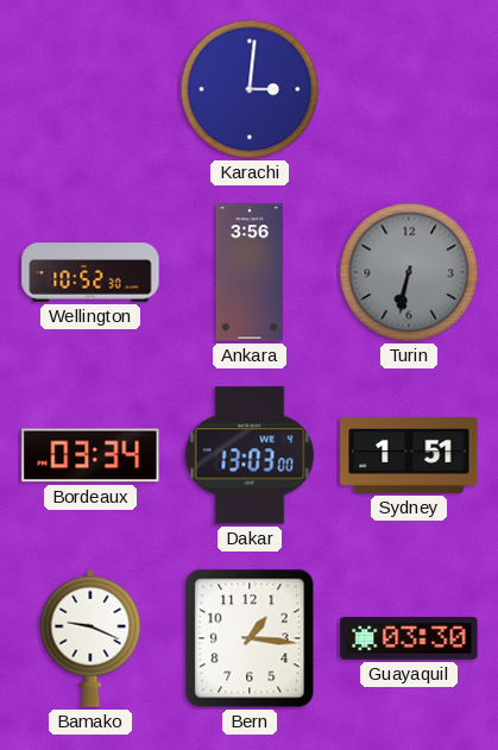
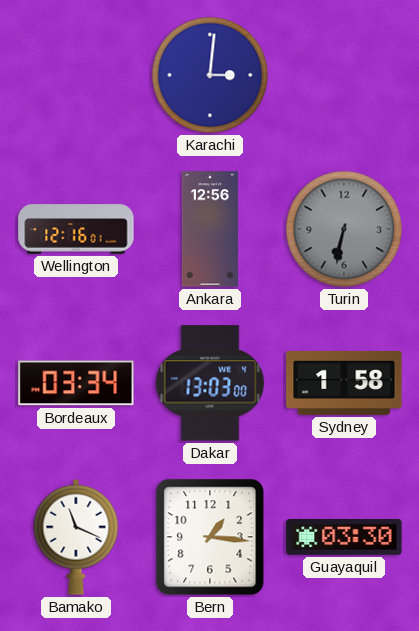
Wellington: 10:52 -> 12:16 (76, 229)
Ankara: 3:56 -> 12:56 (210, 229)
Sydney: 1:51 -> 1:58 (344, 383)
Bamako: 9:19 -> 11:19 (76, 537)
